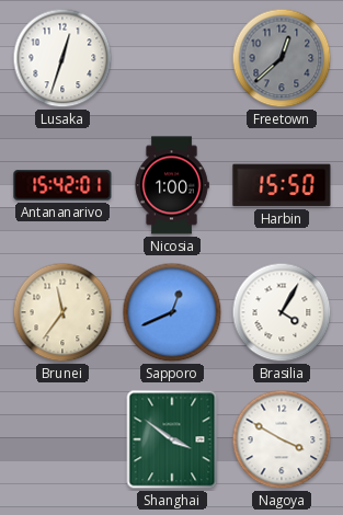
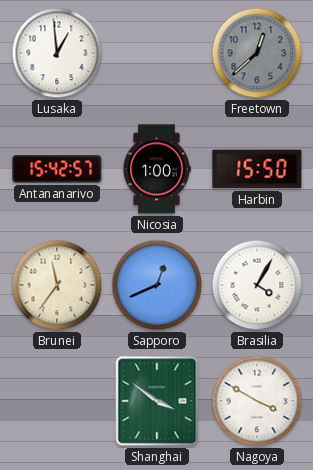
Lusaka: 12:33 -> 12:59 (57, 53)
Antananarivo: 15:42:01 -> 15:42:57 (57, 169)
